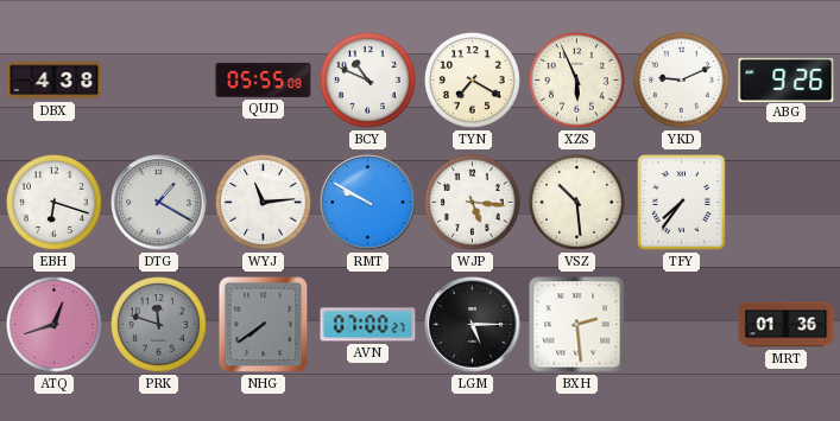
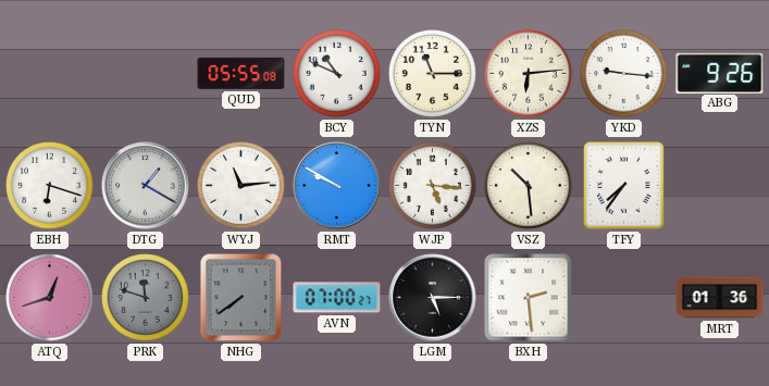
DBX: 4:38 -> none (55, 81)
TYN: 7:20 -> 11:15 (433, 74)
XZS: 5:56 -> 6:14 (529, 74)
YKD: 9:11 -> 9:16 (624, 74)
